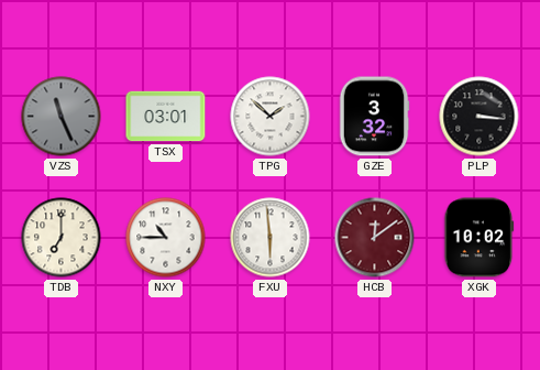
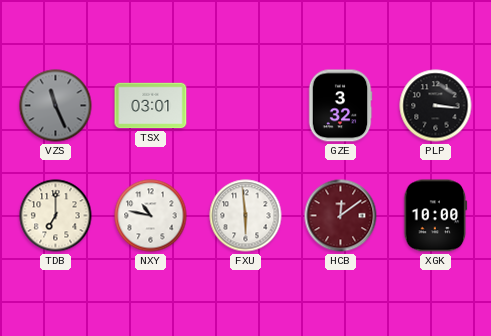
TPG: 1:52 -> none (271, 117)
NXY: 10:45 -> 10:47 (151, 216)
XGK: 10:02 -> 10:00 (436, 216)
